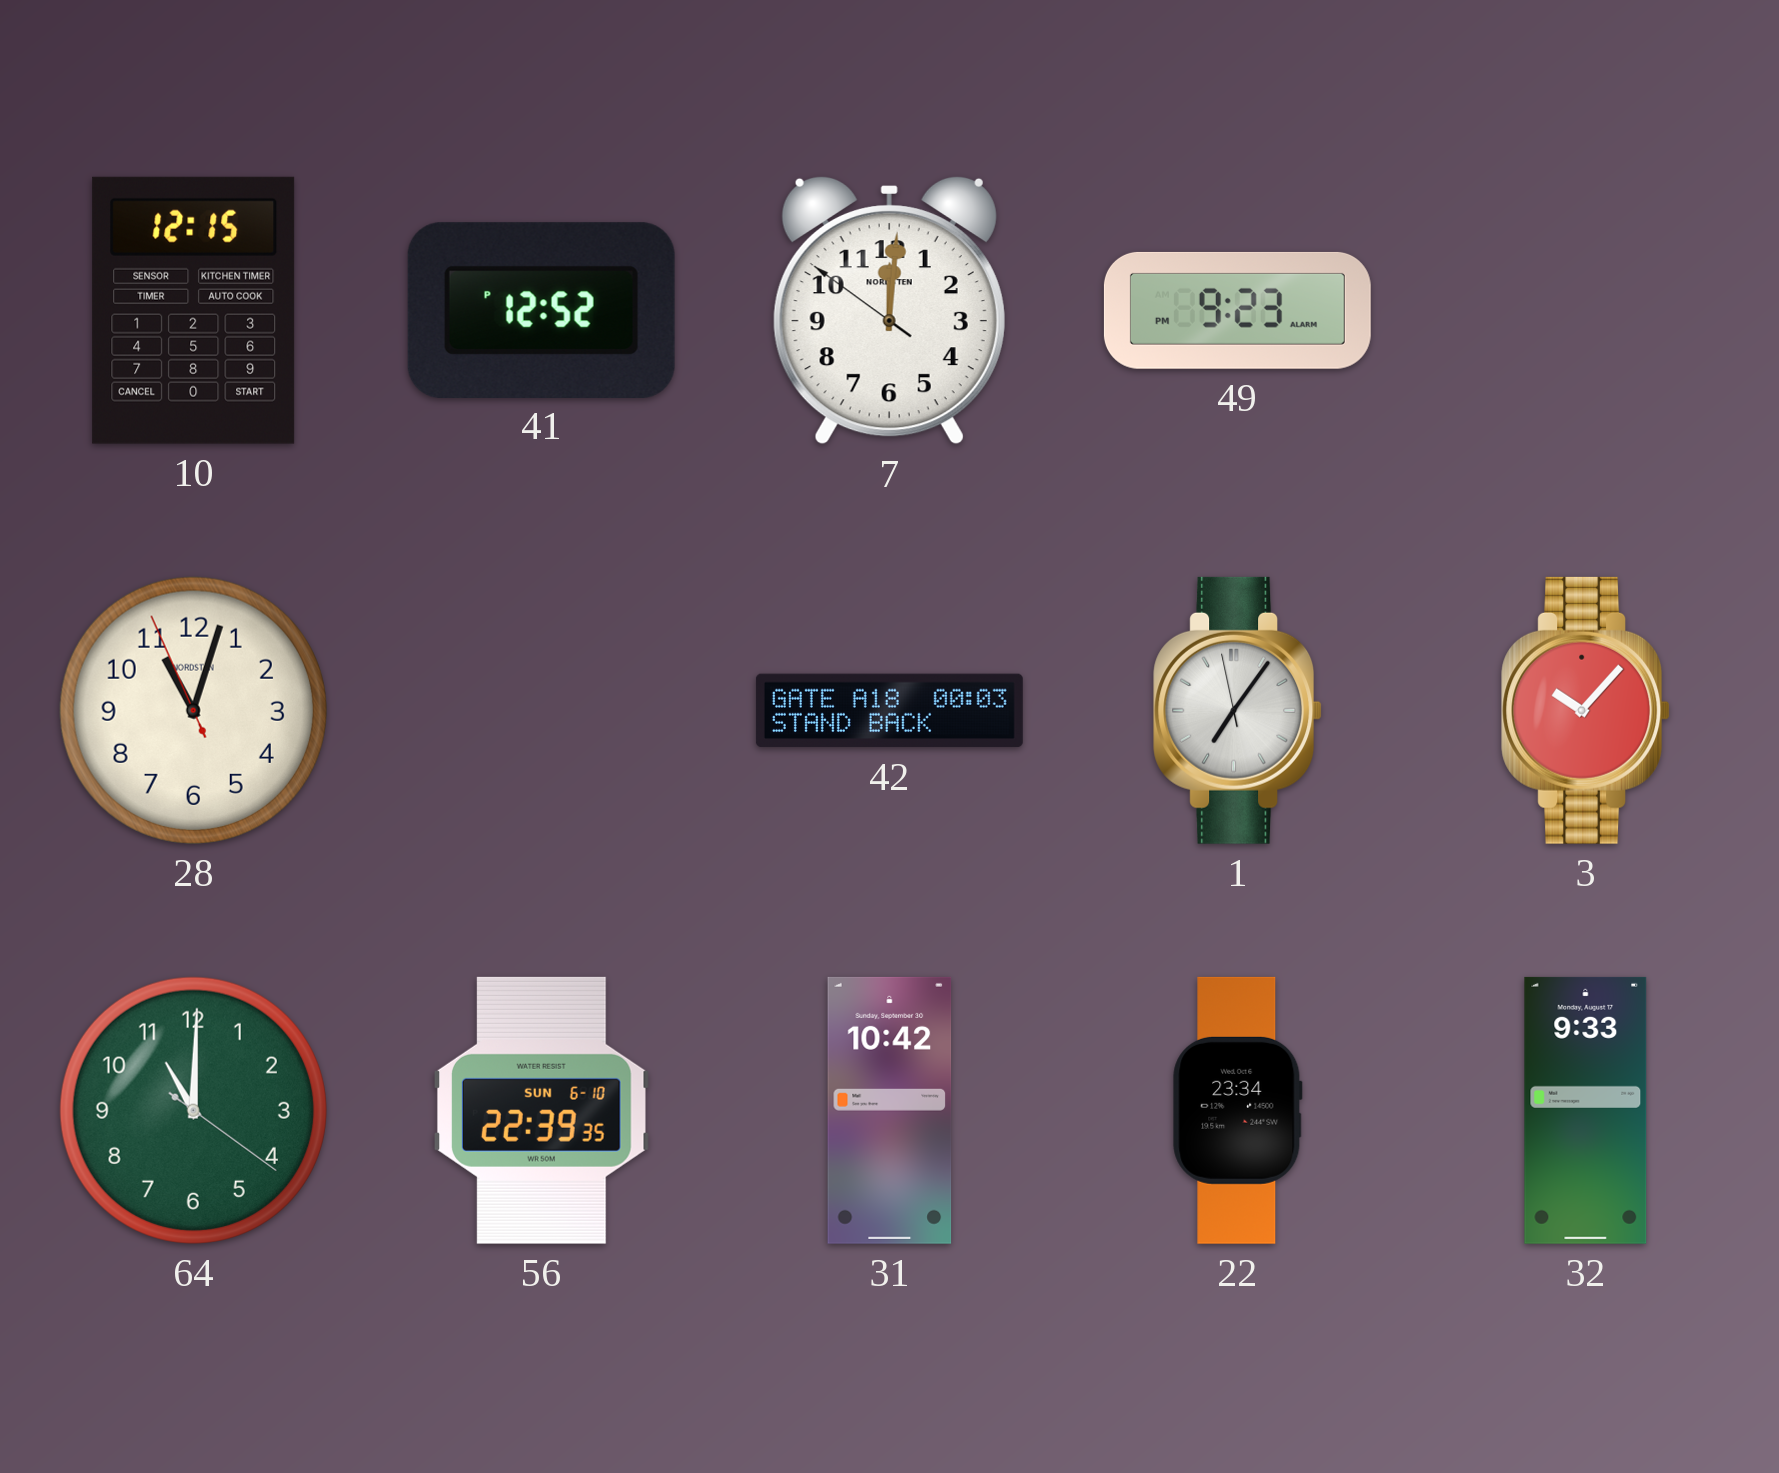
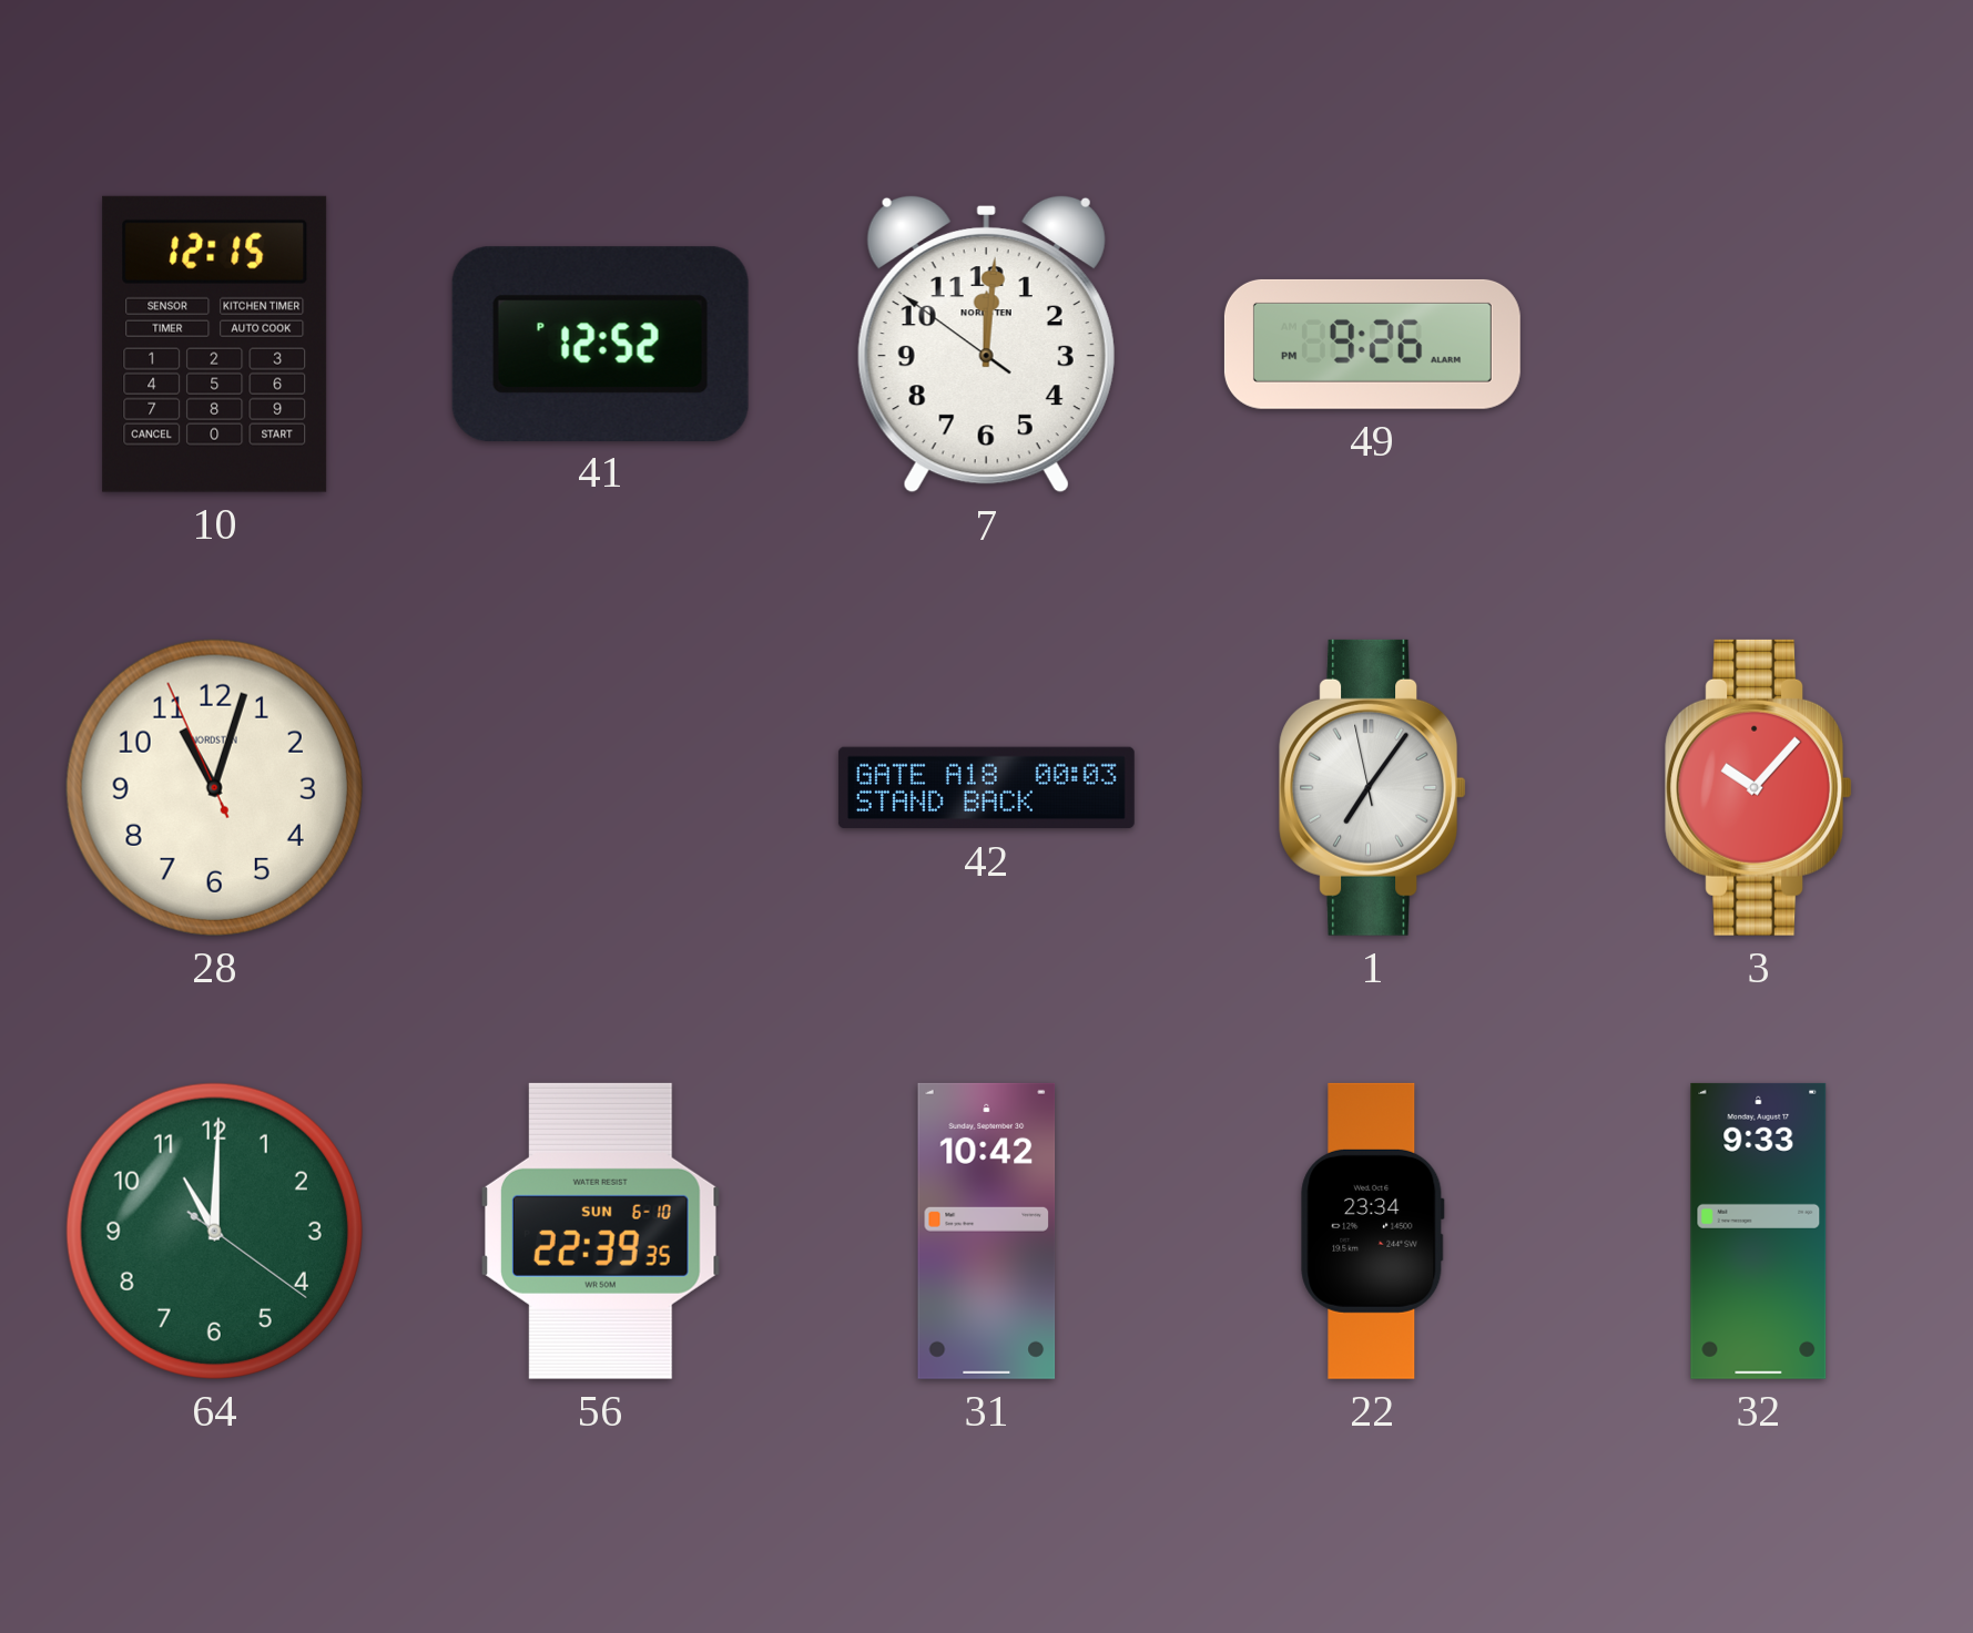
49: 9:23 -> 9:26 (1372, 344)
